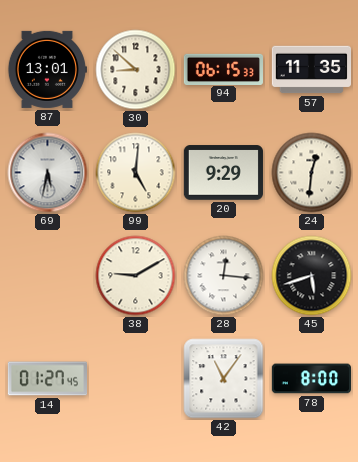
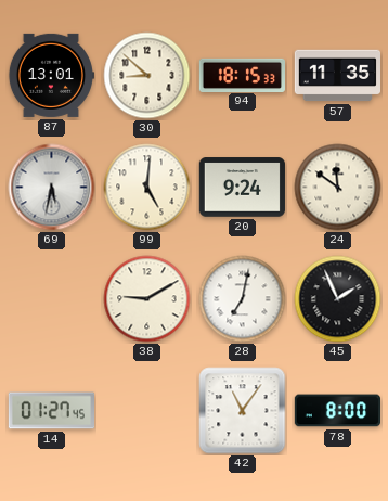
94: 06:15 -> 18:15 (242, 75)
20: 9:29 -> 9:24 (242, 188)
24: 12:31 -> 11:51 (338, 188)
28: 12:16 -> 7:02 (243, 299)
45: 5:42 -> 1:56 (338, 299)
